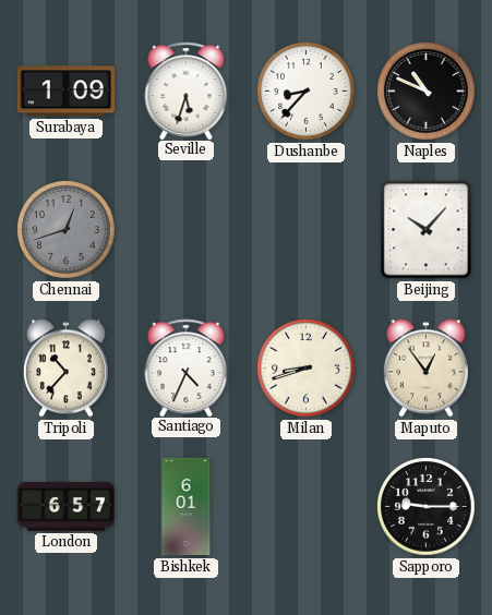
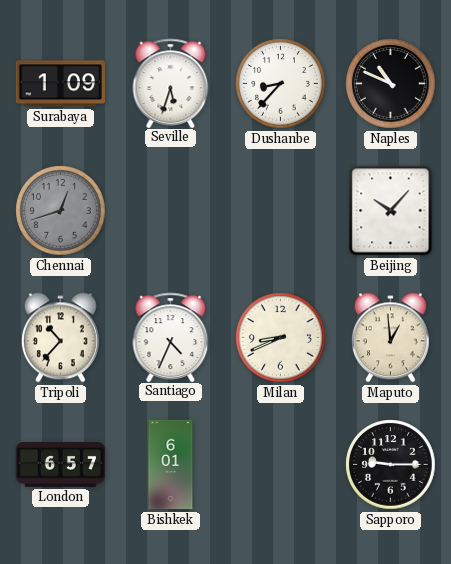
Milan: 8:42 -> 8:41 (281, 338)
Maputo: 12:54 -> 12:59 (390, 338)
